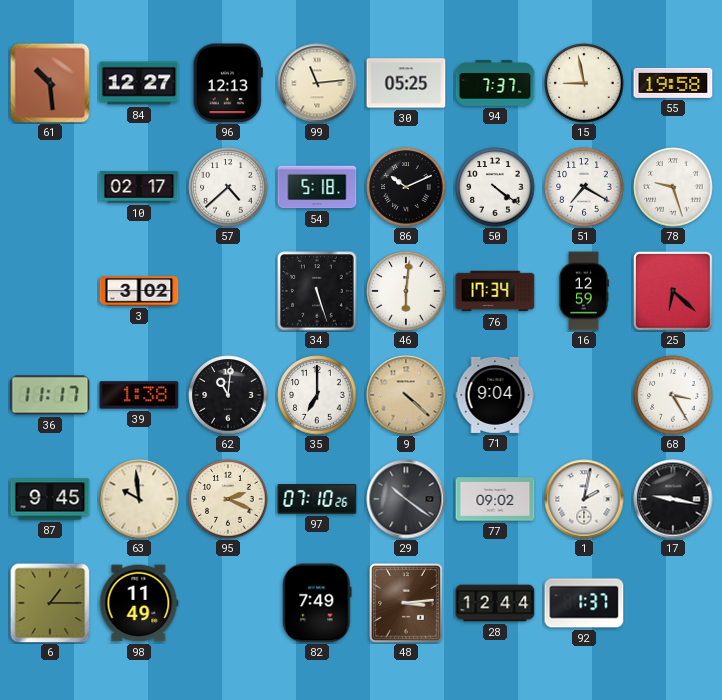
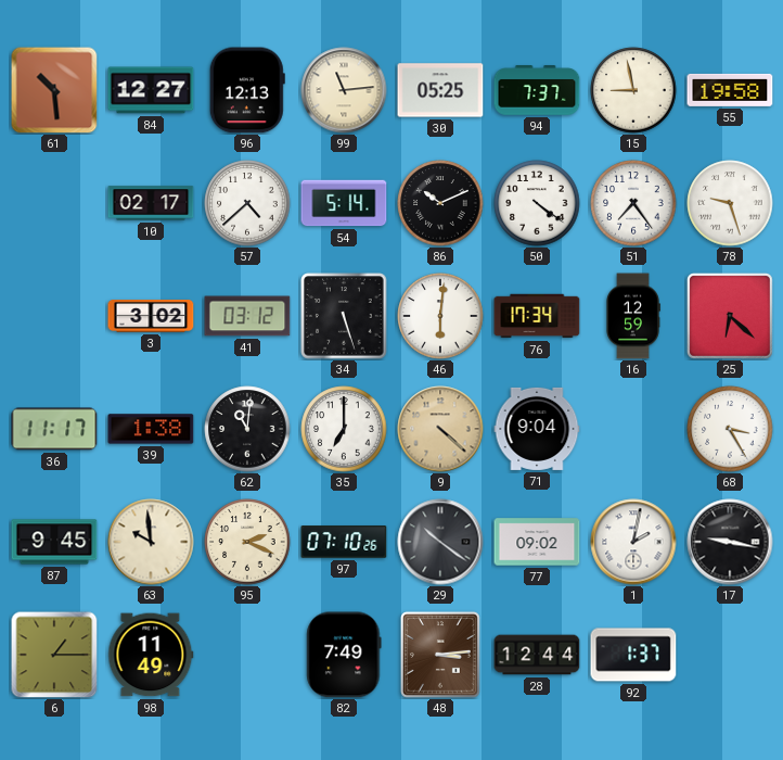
54: 5:18 -> 5:14 (344, 203)
51: 7:20 -> 7:24 (633, 203)
41: none -> 03:12 (247, 316)
